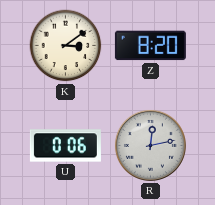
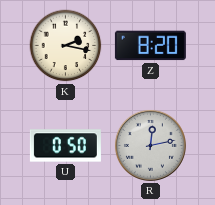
K: 3:09 -> 2:17 (66, 46)
U: 0:06 -> 0:50 (65, 146)
